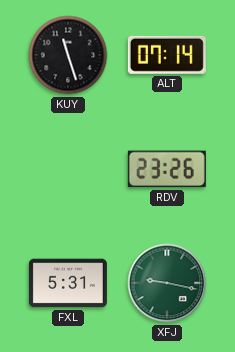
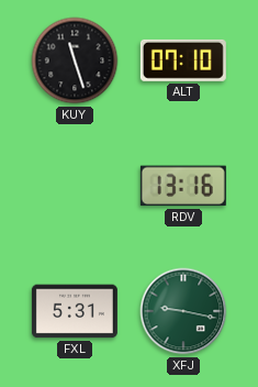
ALT: 07:14 -> 07:10 (183, 60)
RDV: 23:26 -> 13:16 (183, 186)
